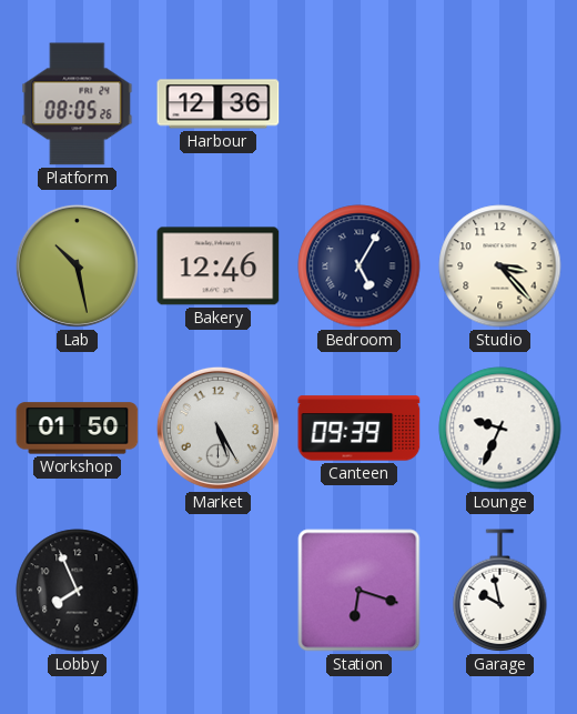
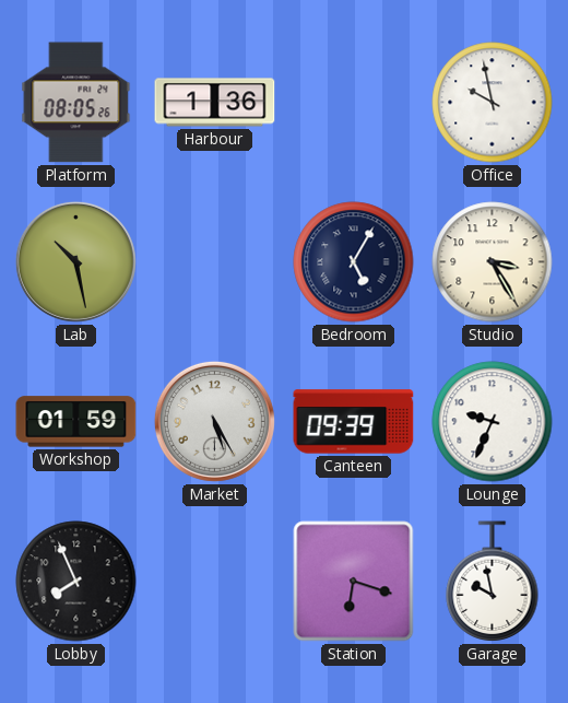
Harbour: 12:36 -> 1:36 (215, 103)
Office: none -> 9:58 (493, 103)
Bakery: 12:46 -> none (219, 267)
Studio: 3:23 -> 3:25 (493, 262)
Workshop: 01:50 -> 01:59 (76, 422)
